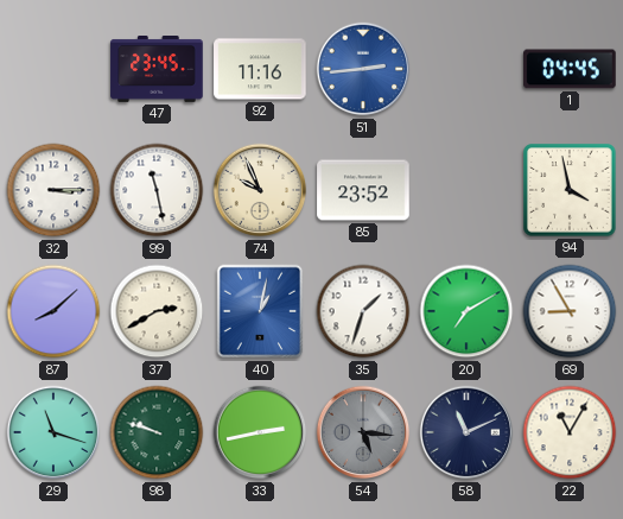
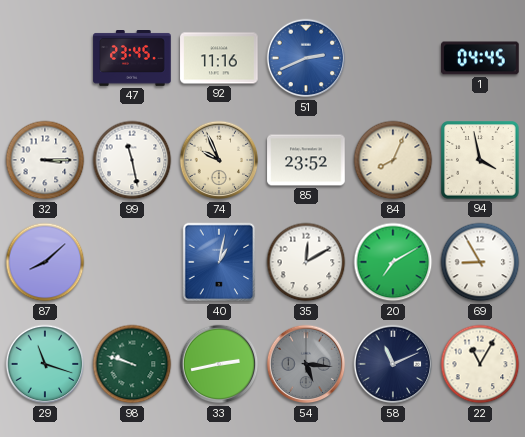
51: 2:44 -> 2:41 (306, 58)
84: none -> 8:04 (393, 160)
37: 2:40 -> none (157, 311)
35: 1:33 -> 12:10 (306, 262)
